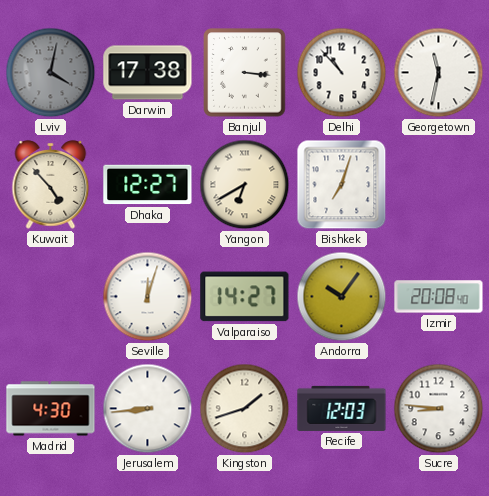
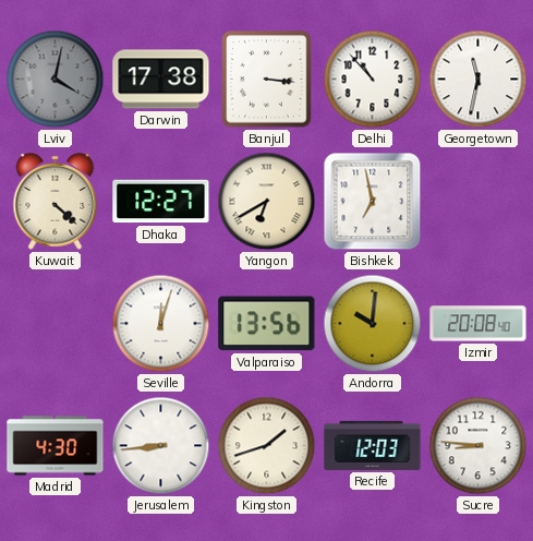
Kuwait: 4:53 -> 4:22 (56, 202)
Bishkek: 7:03 -> 6:58 (373, 202)
Valparaiso: 14:27 -> 13:56 (267, 324)
Andorra: 10:06 -> 10:01 (373, 324)
